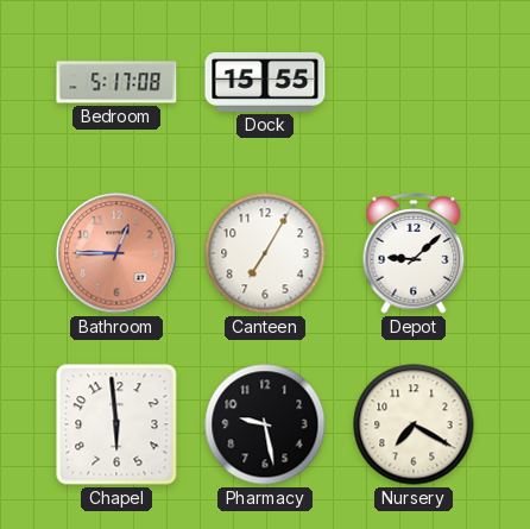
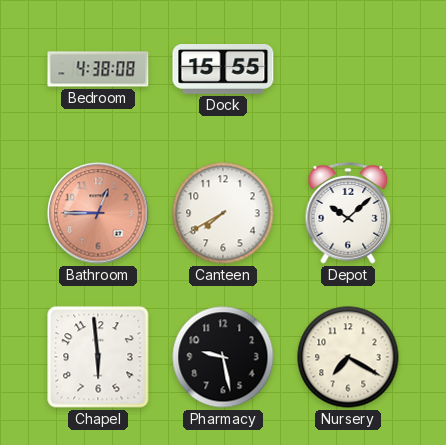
Bedroom: 5:17 -> 4:38 (98, 69)
Canteen: 7:05 -> 7:40 (223, 213)
Depot: 9:08 -> 10:08 (348, 213)
